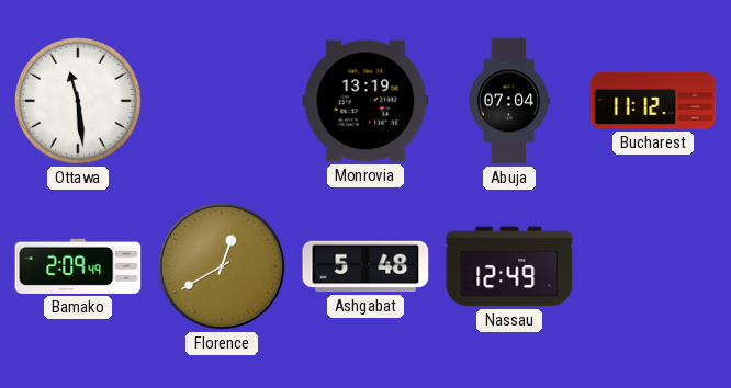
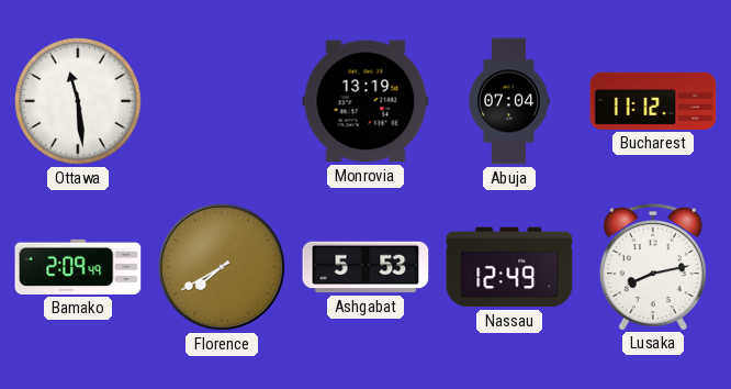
Florence: 12:40 -> 7:40 (222, 267)
Ashgabat: 5:48 -> 5:53 (365, 267)
Lusaka: none -> 8:13 (653, 267)
